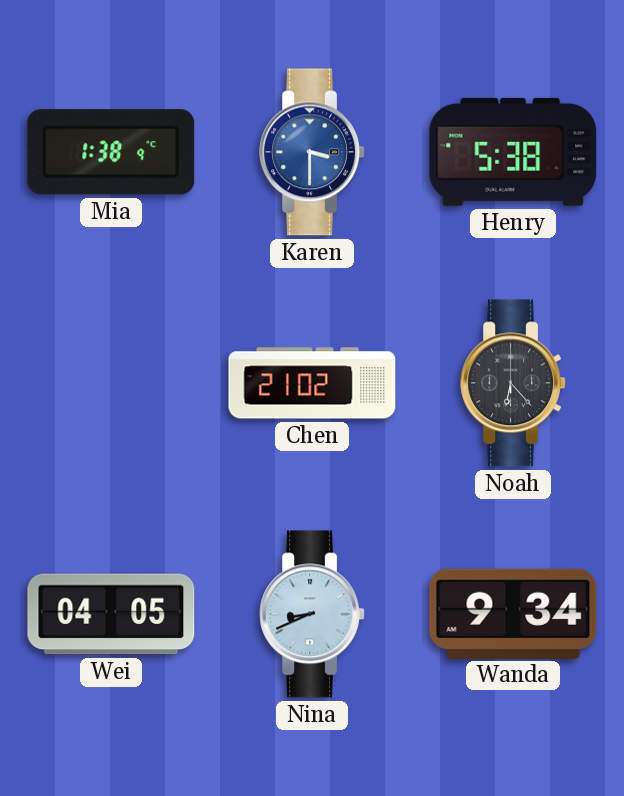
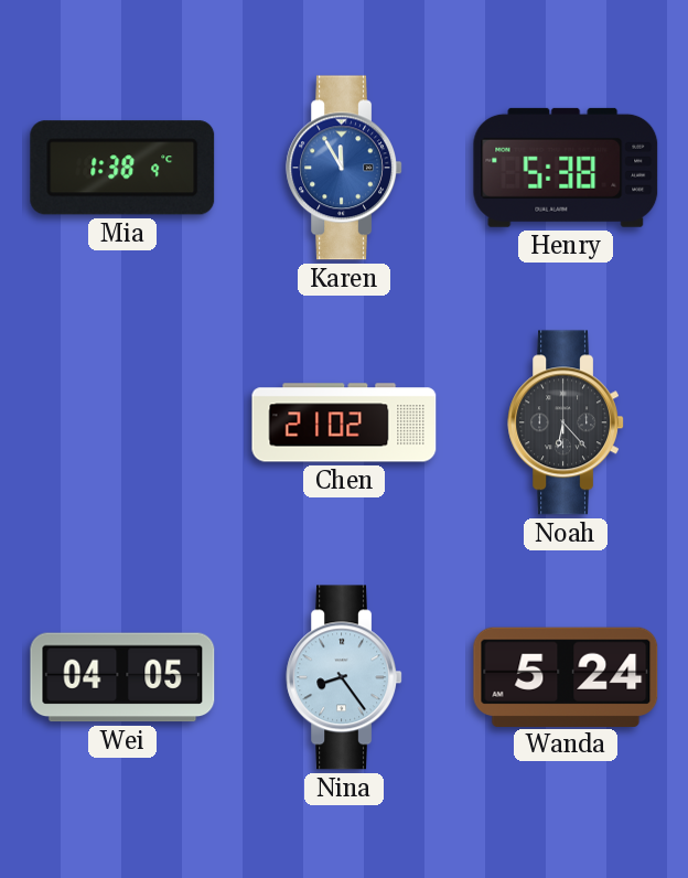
Karen: 3:30 -> 11:55 (344, 168)
Nina: 8:41 -> 8:24 (344, 677)
Wanda: 9:34 -> 5:24 (566, 676)
